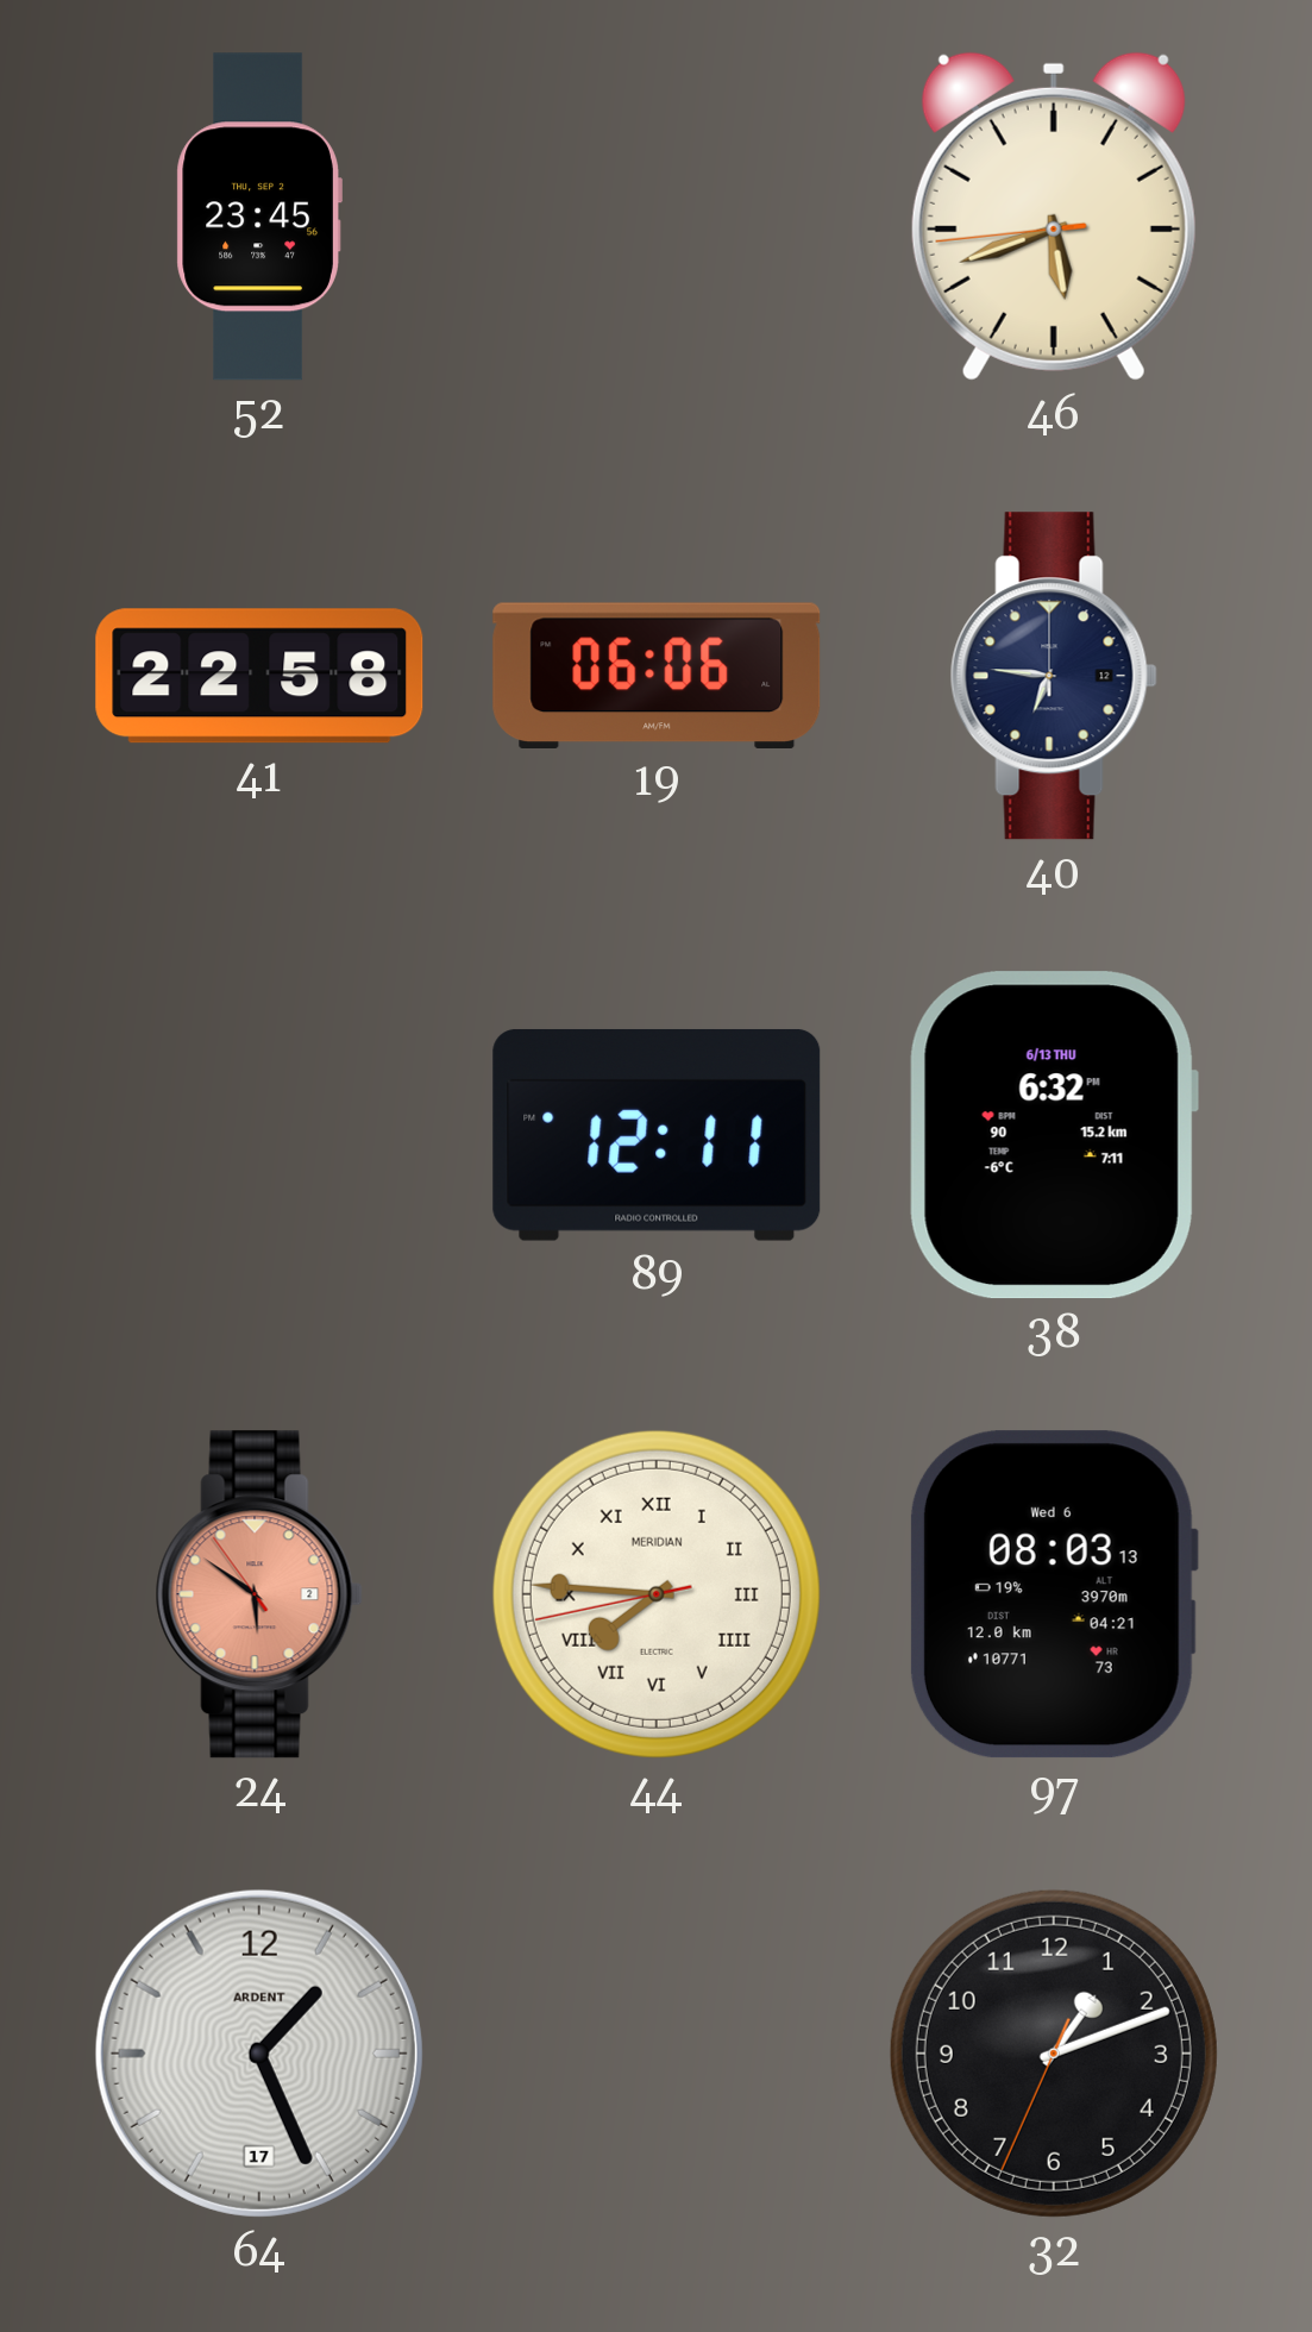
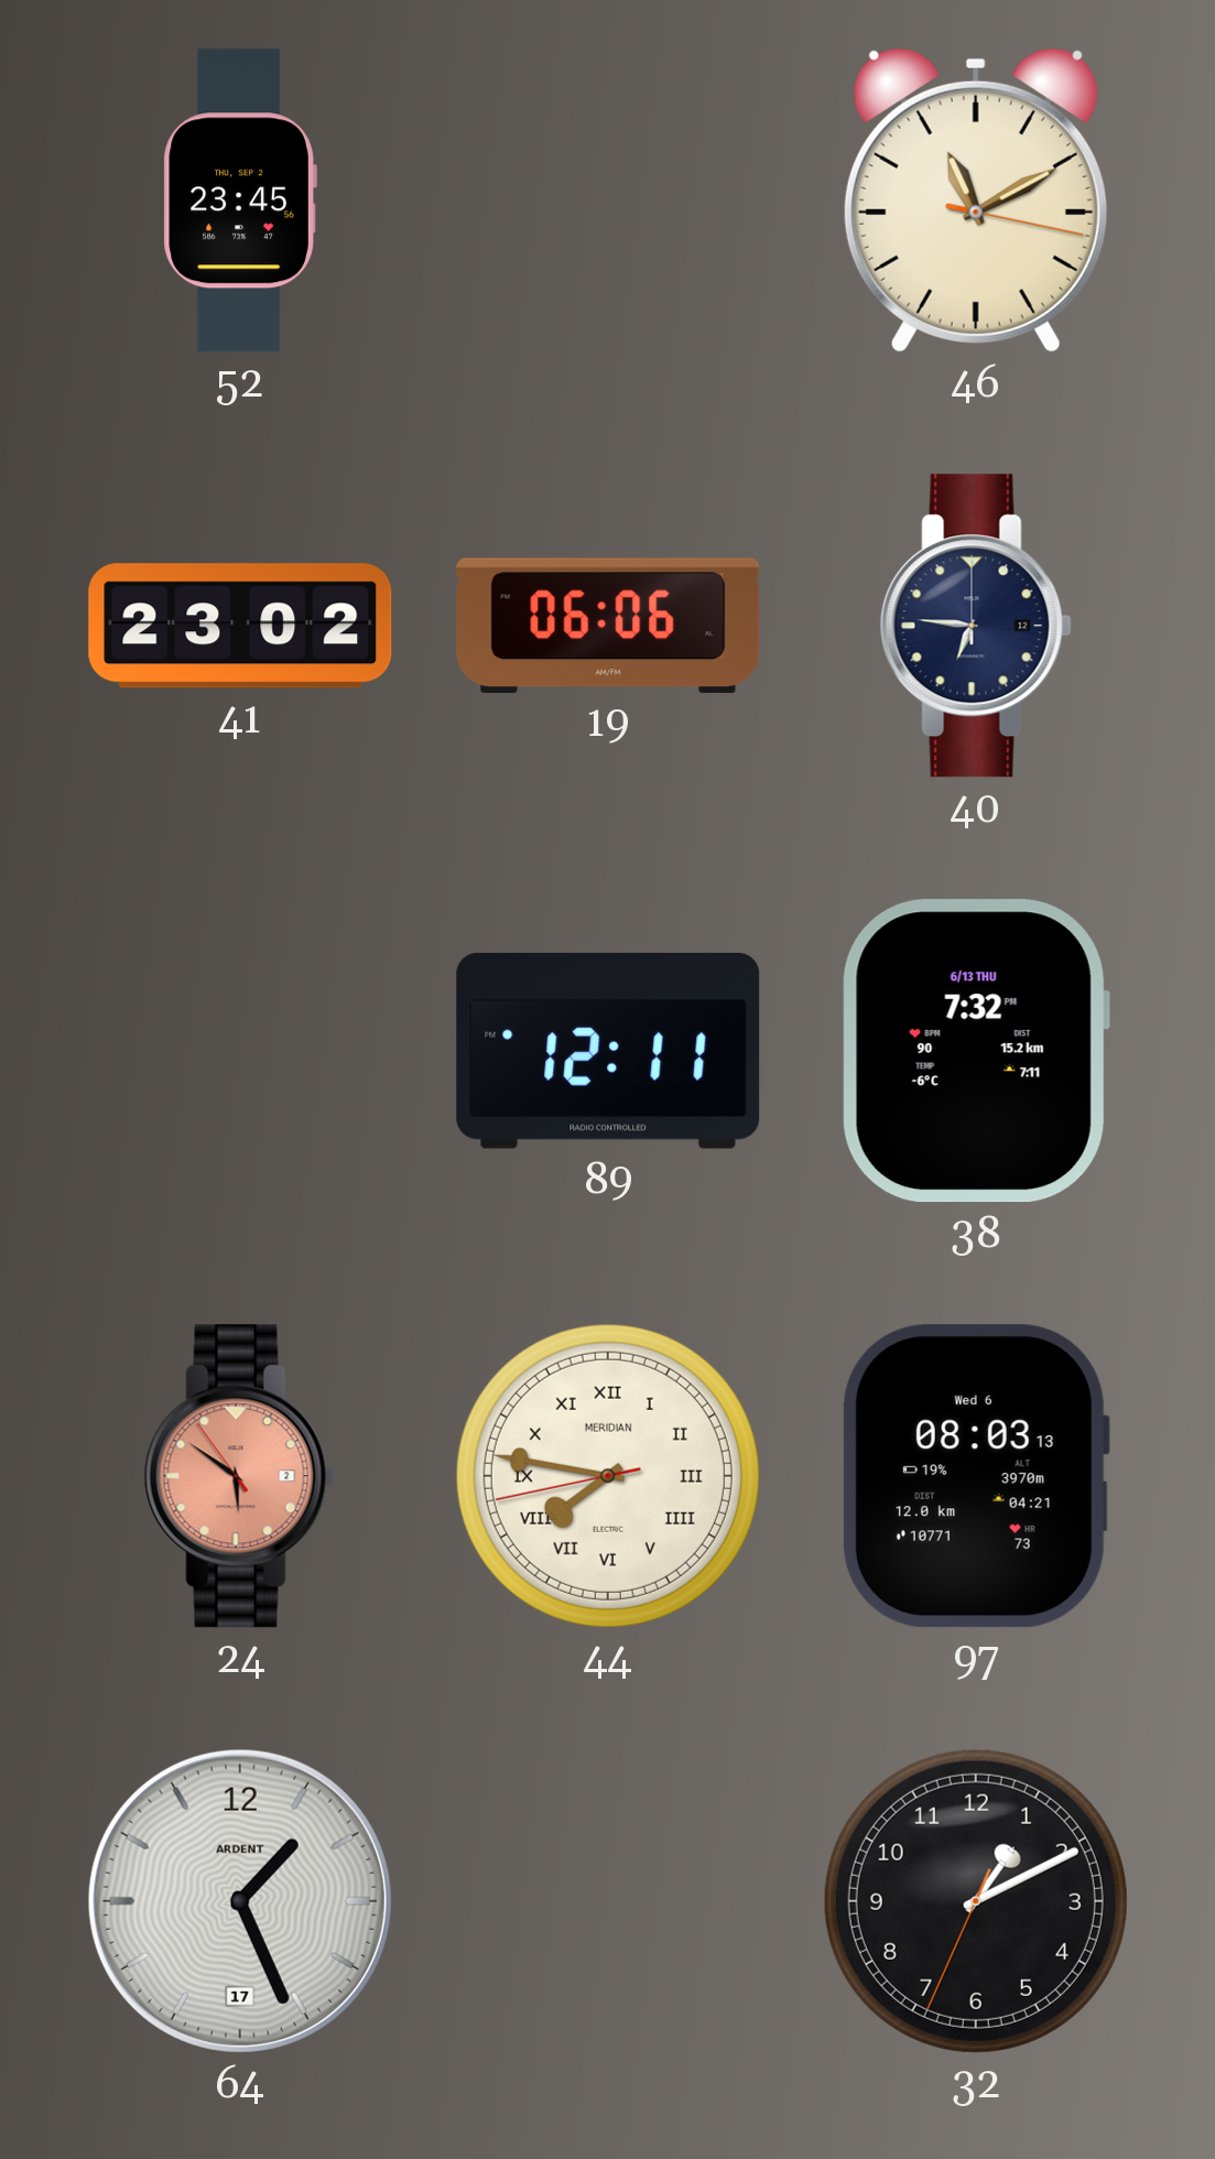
46: 5:41 -> 11:10 (976, 200)
41: 22:58 -> 23:02 (240, 626)
38: 6:32 -> 7:32 (976, 1051)
44: 7:45 -> 7:46 (608, 1476)
32: 1:11 -> 1:10 (976, 1901)
